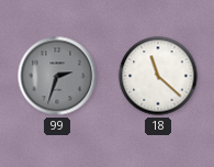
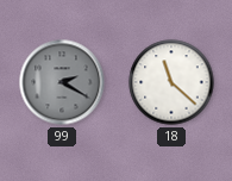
99: 2:33 -> 2:20 (62, 82)
